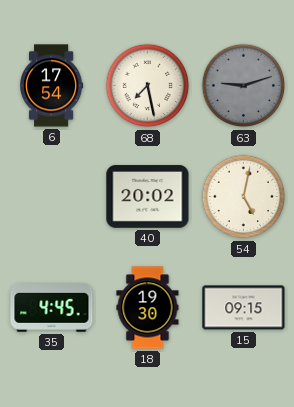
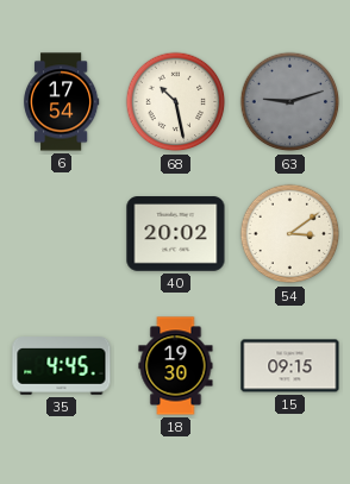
68: 7:28 -> 10:28 (176, 102)
54: 5:02 -> 3:09 (290, 234)
